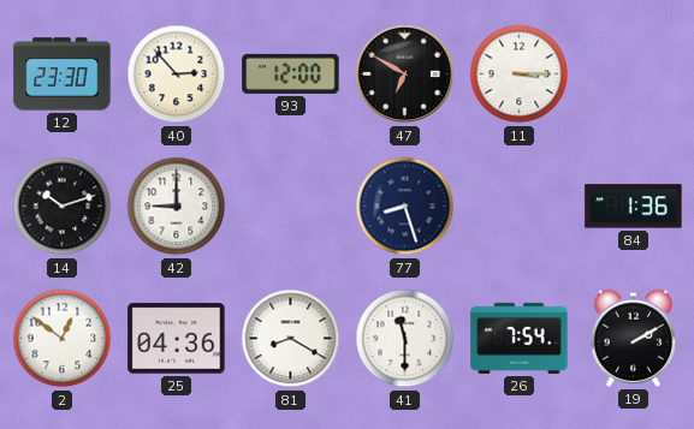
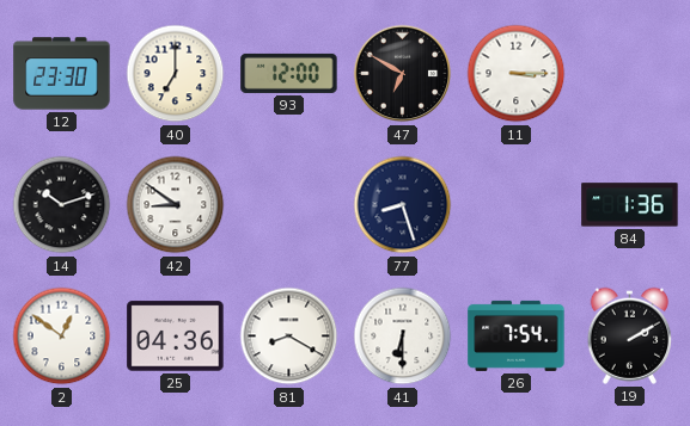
40: 2:53 -> 7:00 (176, 74)
42: 9:00 -> 8:51 (176, 205)
41: 11:30 -> 6:30 (403, 337)
